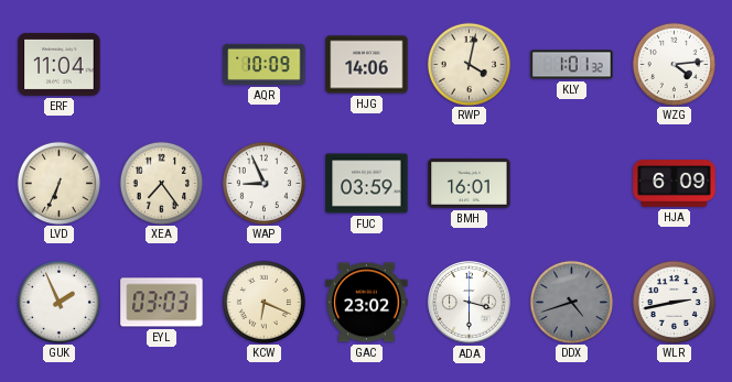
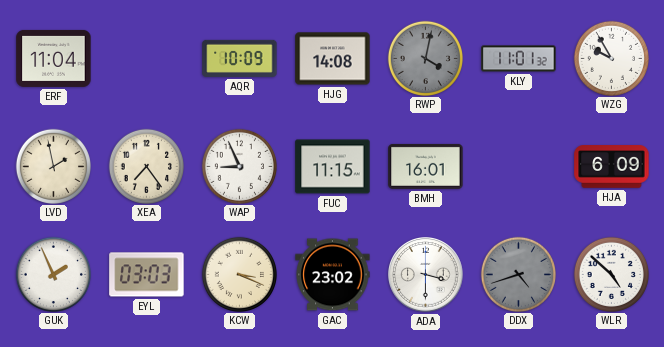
HJG: 14:06 -> 14:08 (333, 59)
RWP dial: cream -> grey (425, 58)
KLY: 1:01 -> 11:01 (519, 59)
WZG: 4:14 -> 9:55 (611, 58)
LVD: 6:34 -> 1:58 (53, 166)
FUC: 03:59 -> 11:15 (333, 167)
KCW: 6:19 -> 3:19 (239, 274)
WLR: 2:43 -> 4:52 (611, 274)
